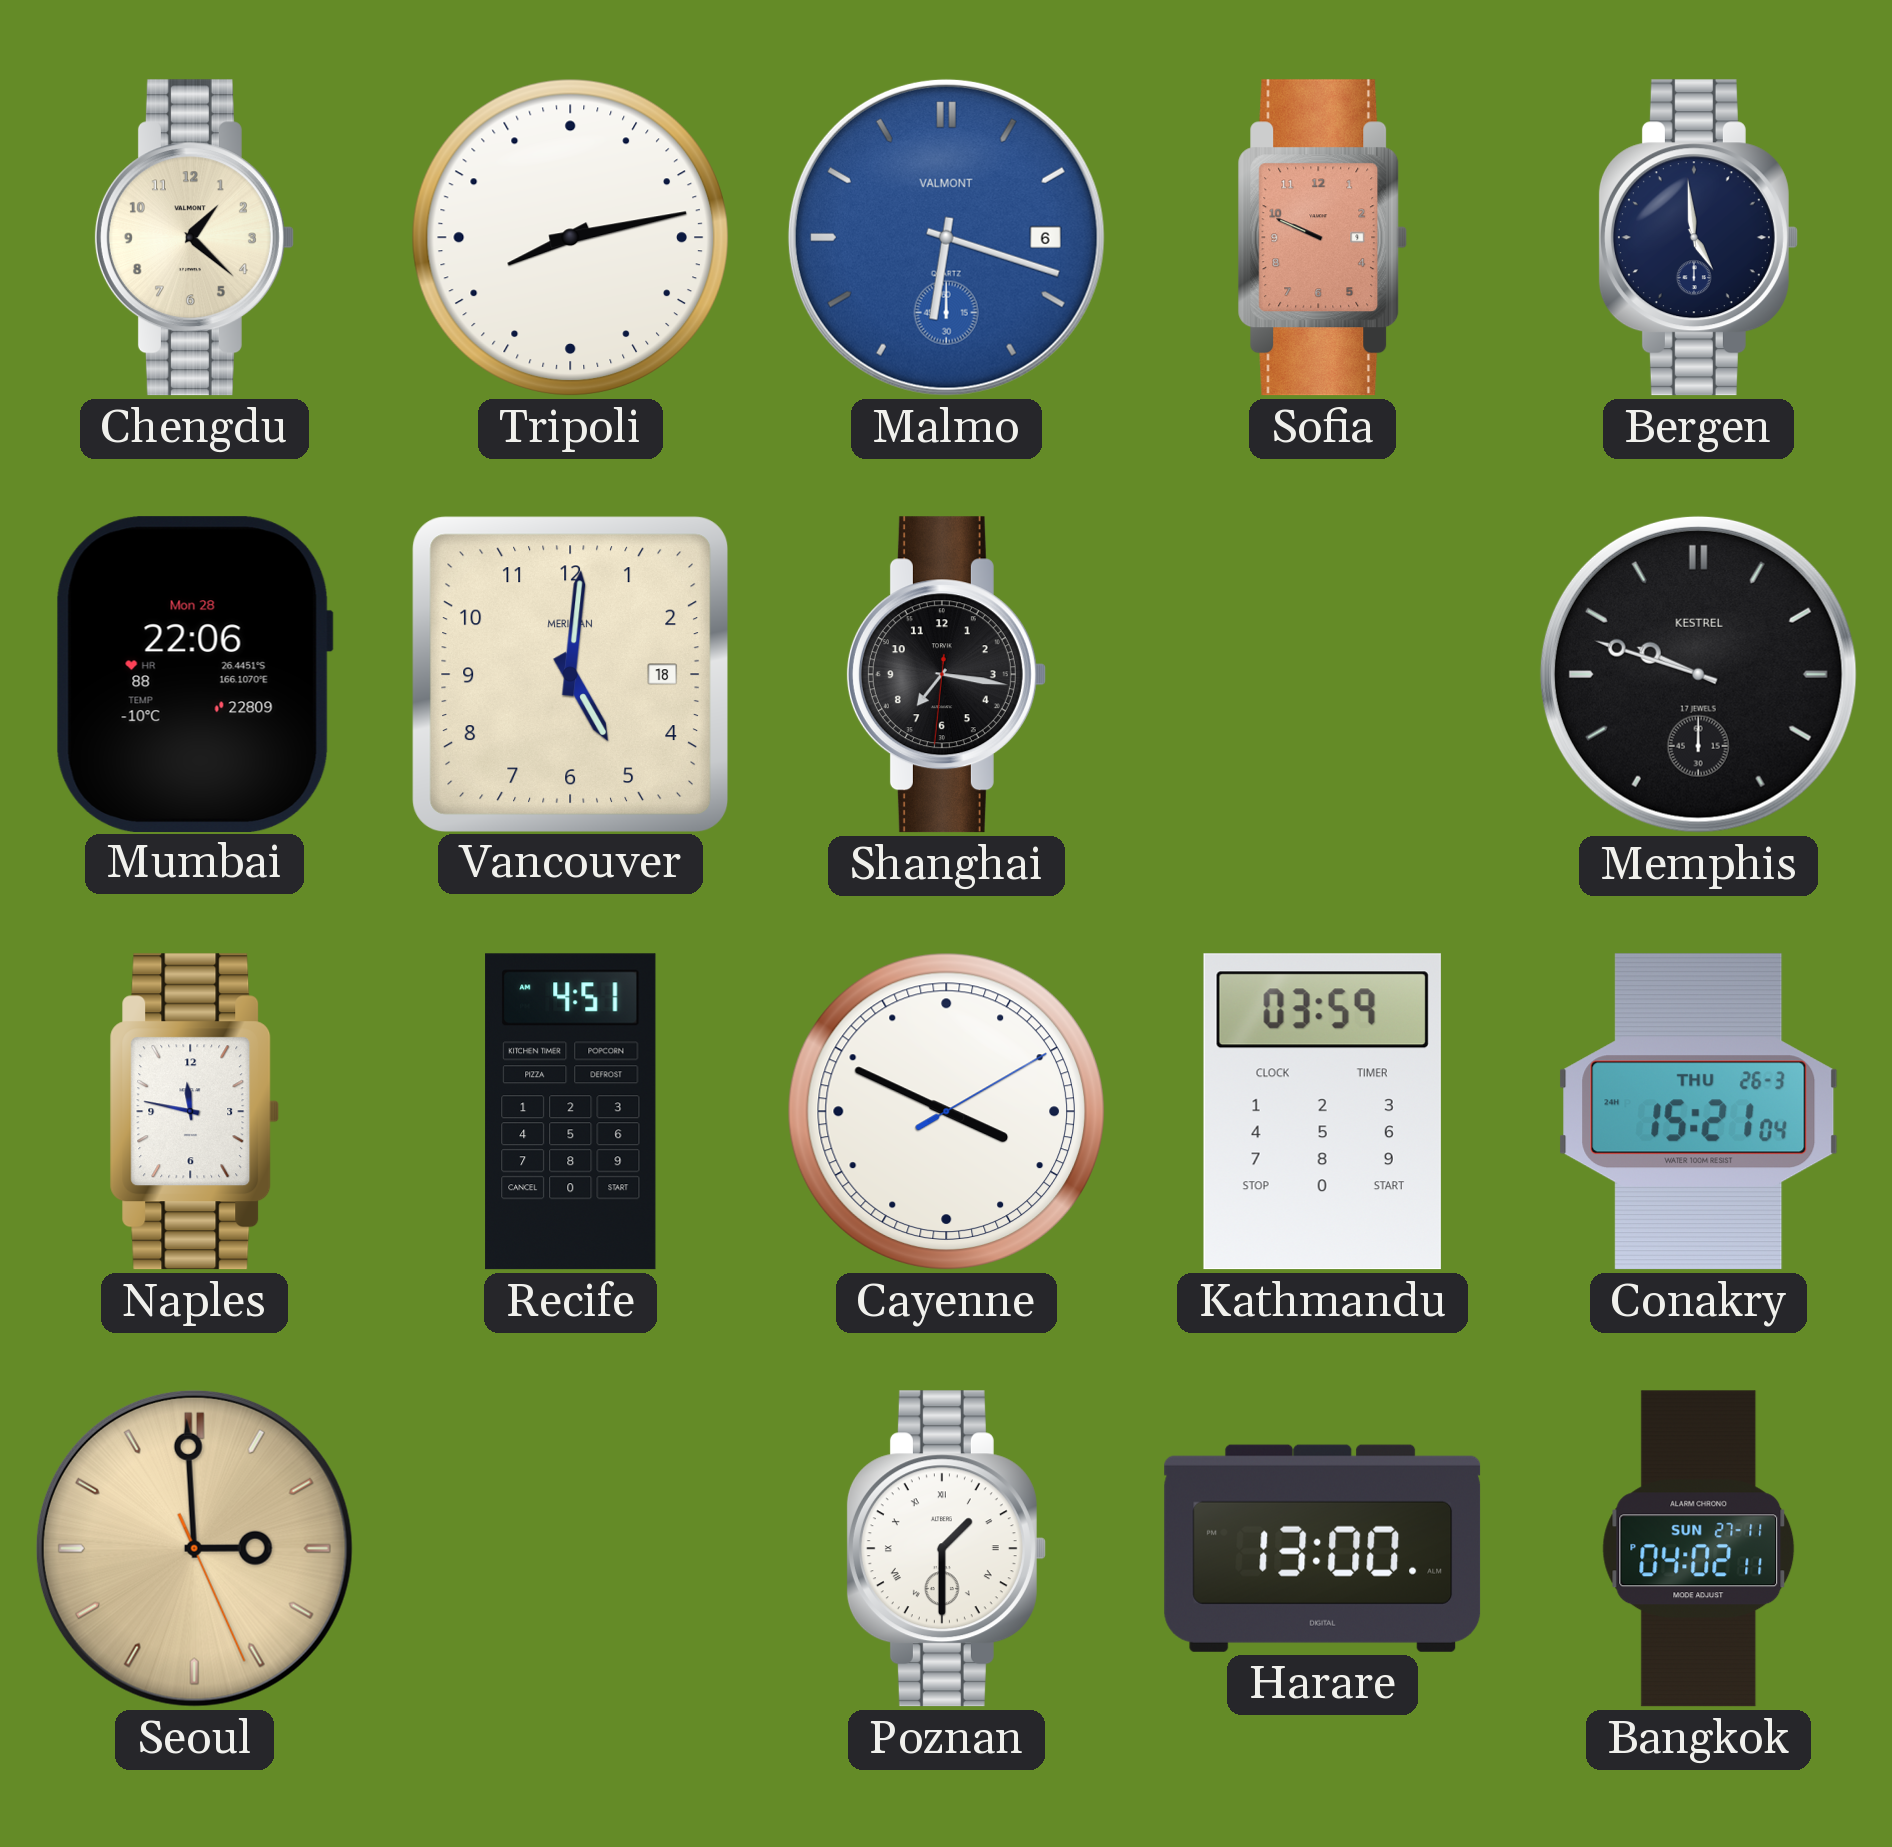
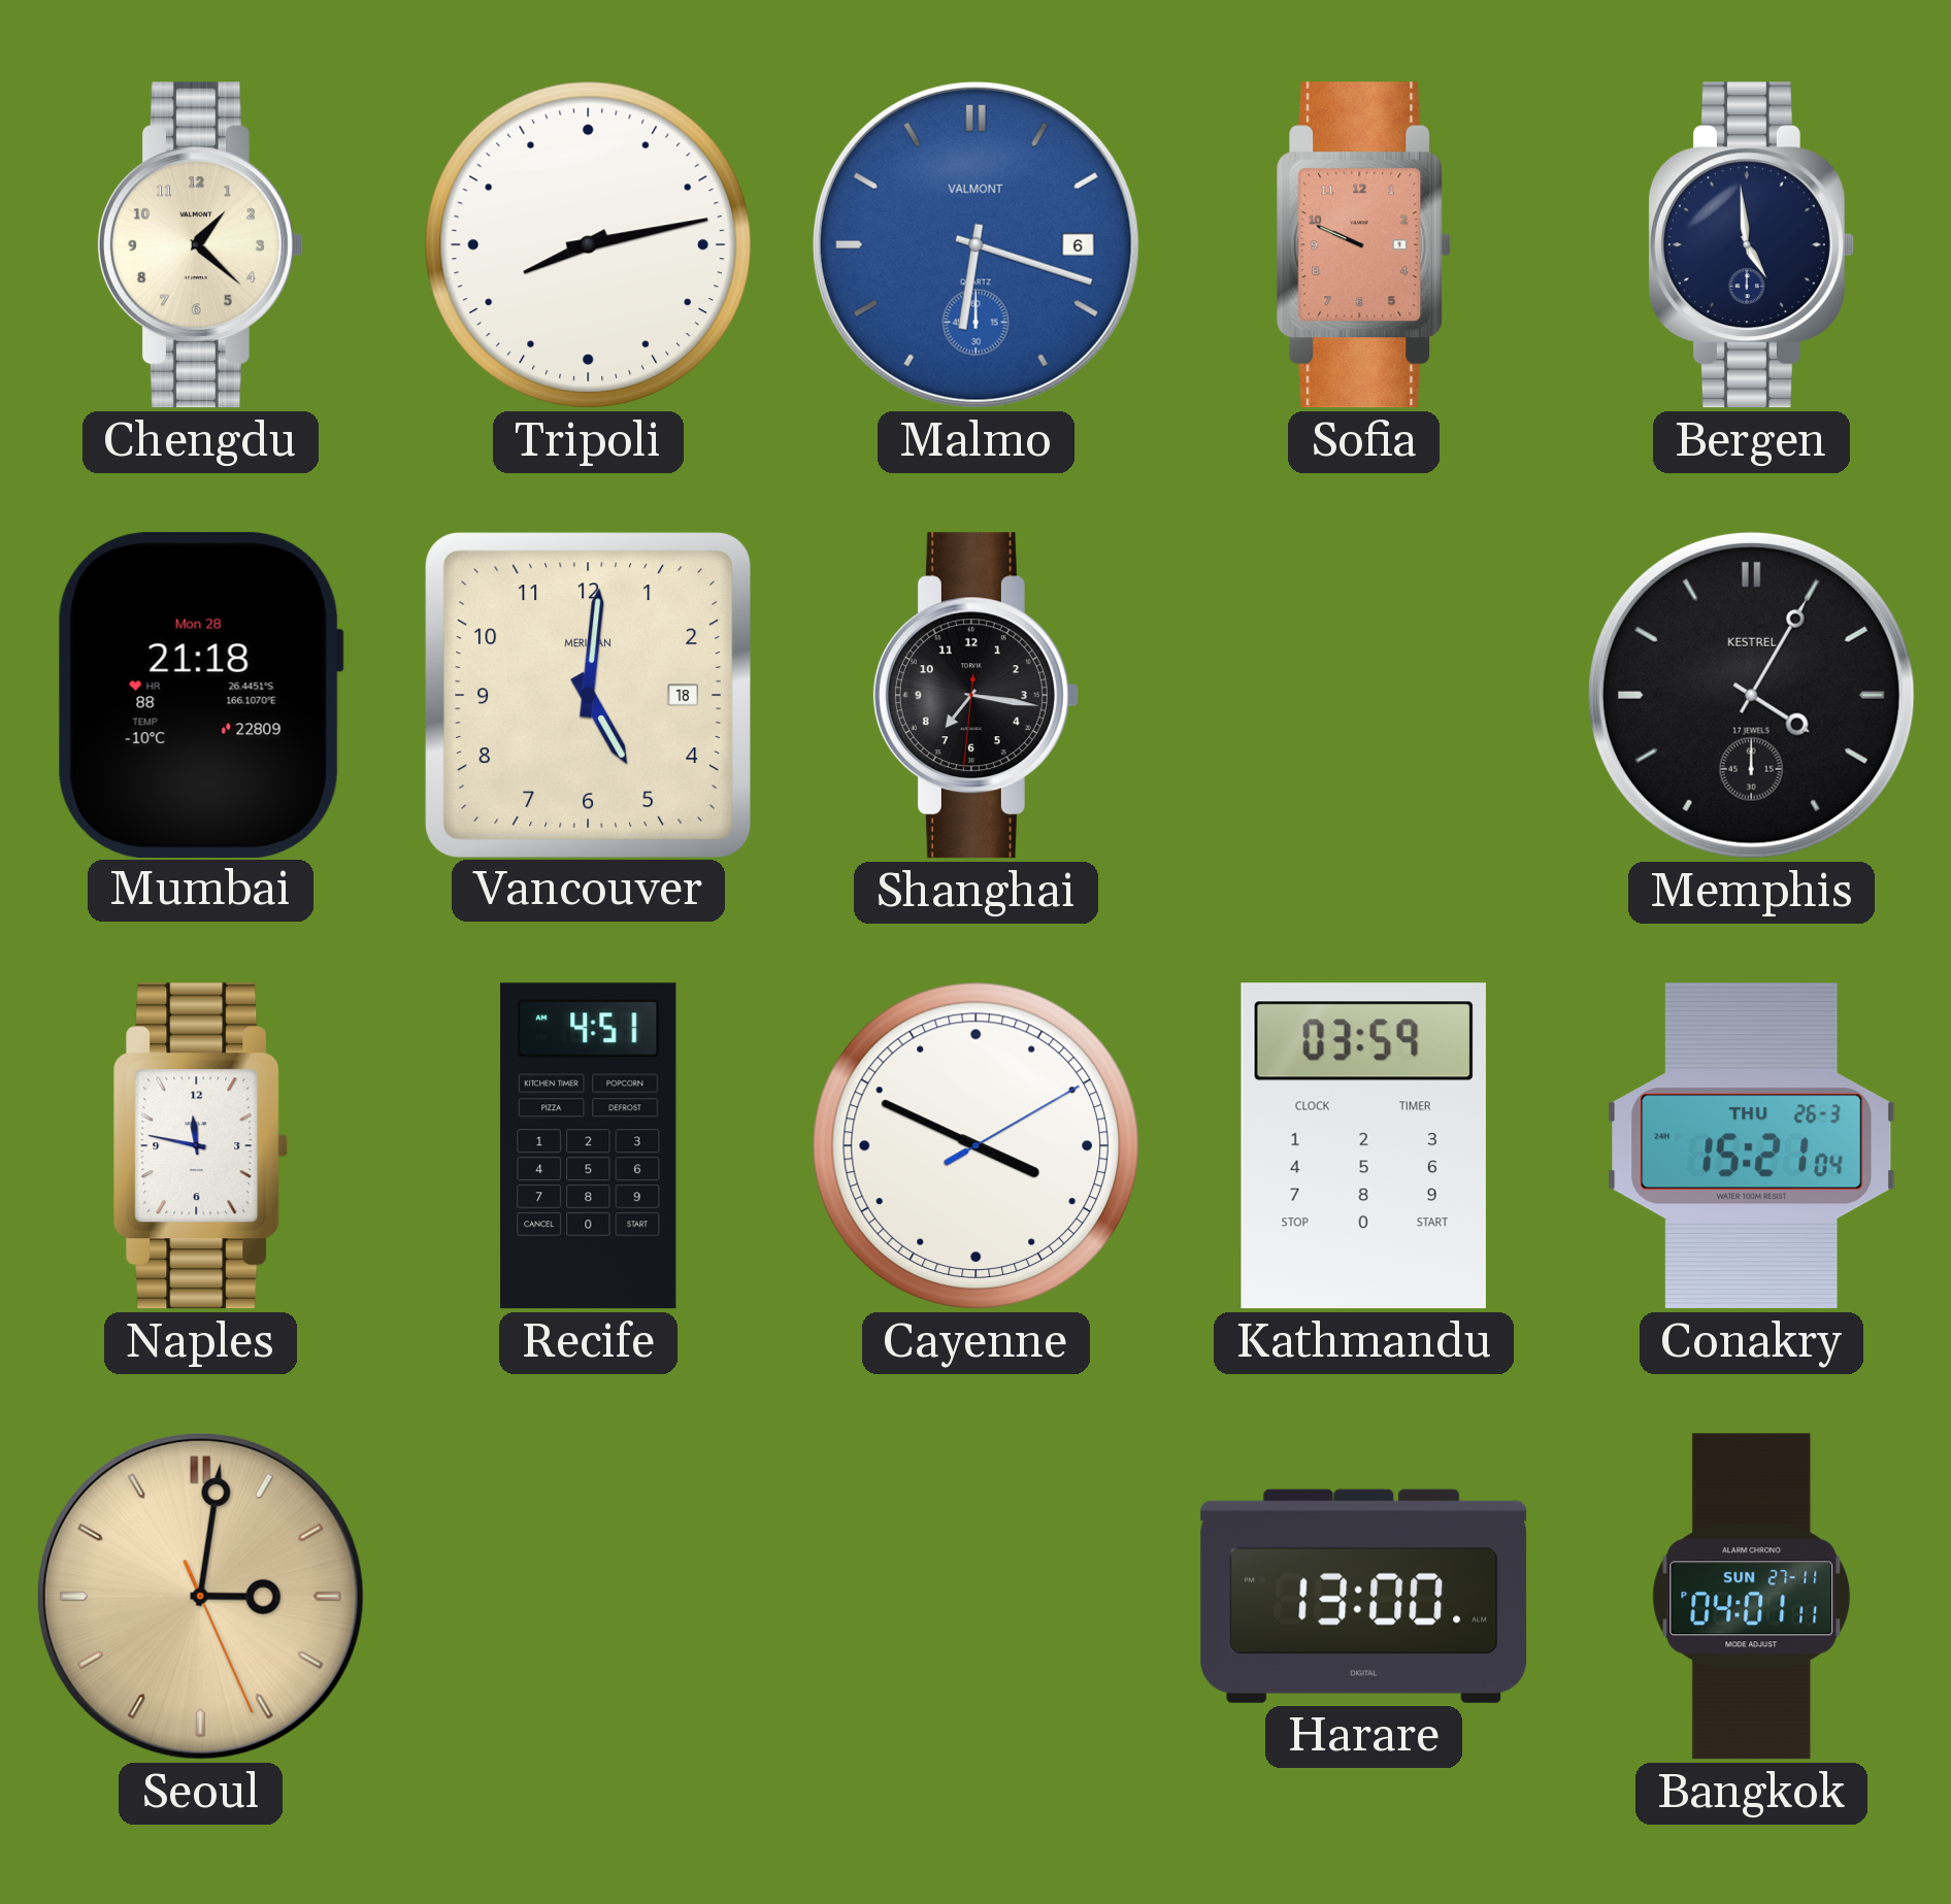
Mumbai: 22:06 -> 21:18 (200, 695)
Memphis: 9:48 -> 4:05 (1751, 695)
Seoul: 2:59 -> 3:01 (200, 1596)
Poznan: 1:30 -> none (946, 1549)
Bangkok: 04:02 -> 04:01 (1752, 1597)
